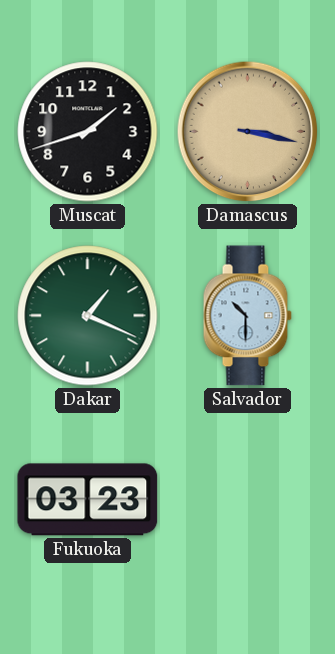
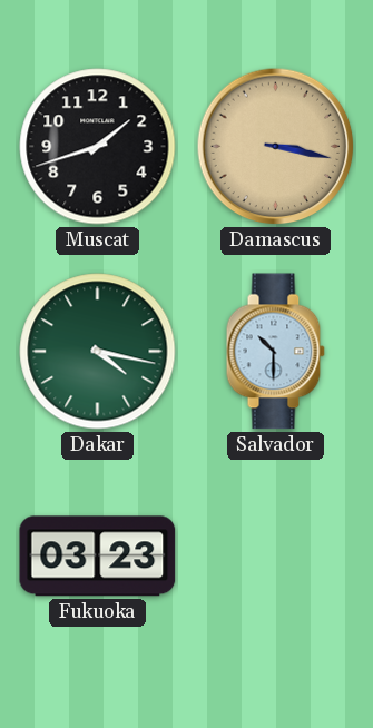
Dakar: 1:19 -> 4:17 (98, 352)
